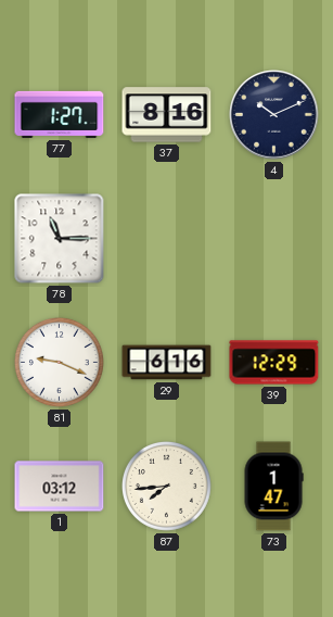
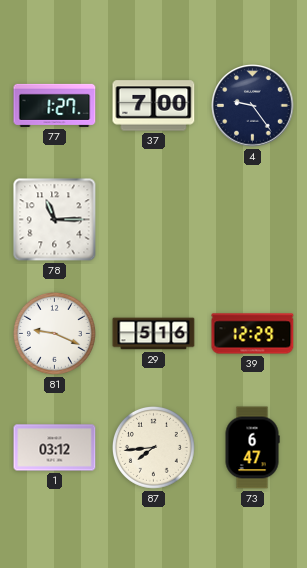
37: 8:16 -> 7:00 (154, 106)
4: 10:11 -> 9:24 (253, 106)
29: 6:16 -> 5:16 (154, 334)
73: 1:47 -> 6:47 (252, 448)
